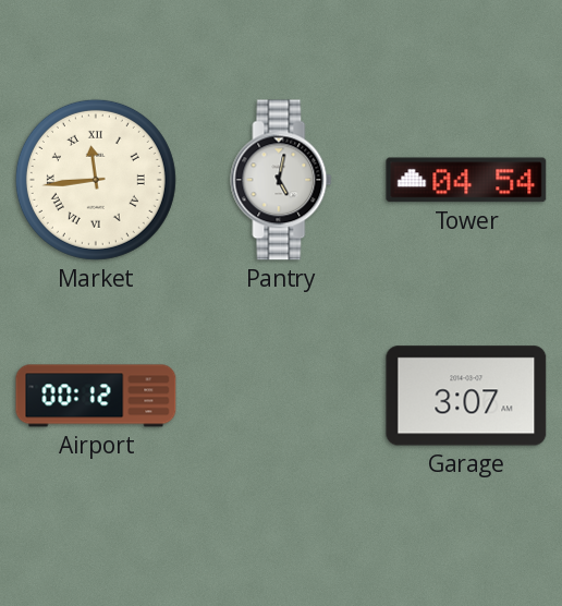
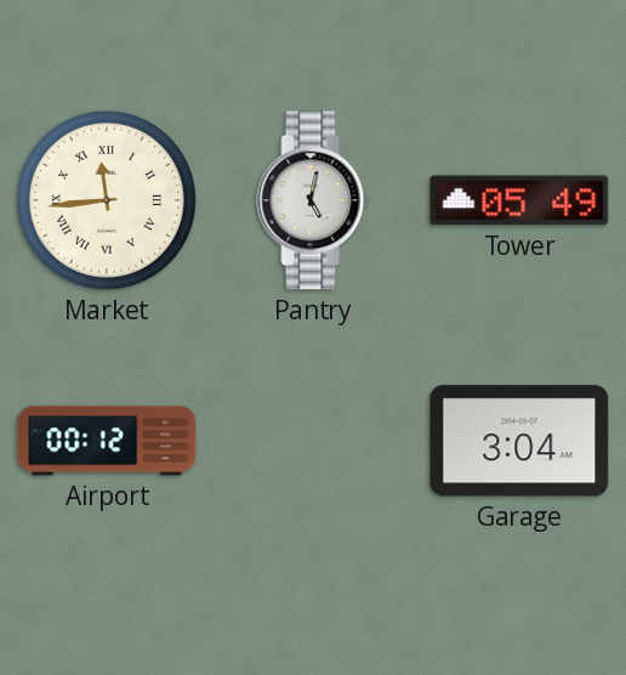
Tower: 04:54 -> 05:49 (519, 200)
Garage: 3:07 -> 3:04 (519, 441)
